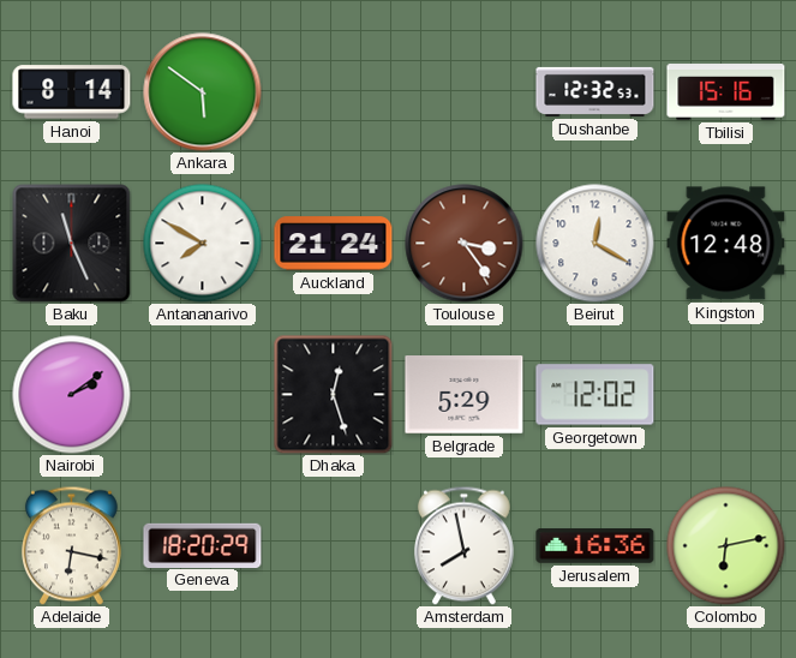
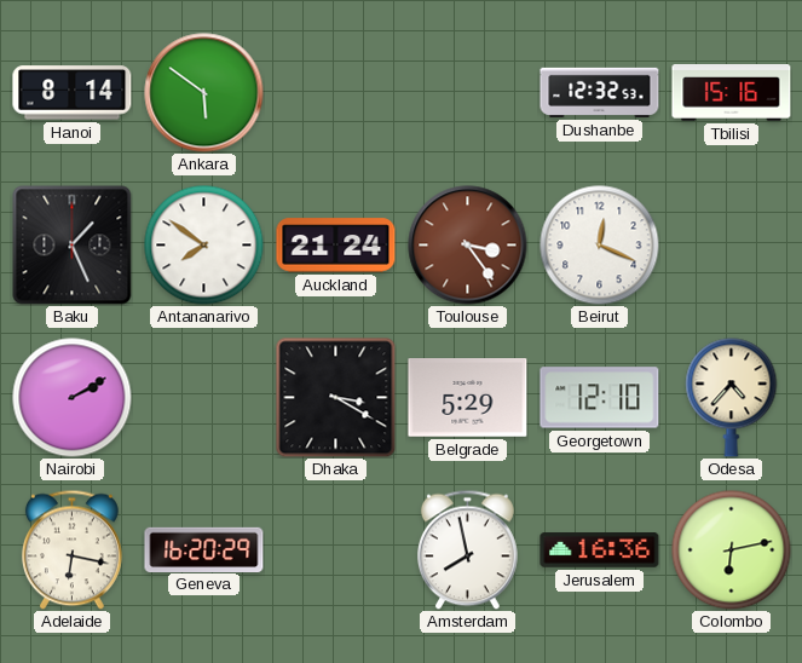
Baku: 11:26 -> 1:26 (73, 246)
Antananarivo: 7:50 -> 7:51 (204, 246)
Beirut: 12:20 -> 12:19 (600, 246)
Kingston: 12:48 -> none (726, 244)
Nairobi: 2:09 -> 2:10 (73, 398)
Dhaka: 12:27 -> 3:20 (336, 398)
Georgetown: 12:02 -> 12:10 (600, 398)
Odesa: none -> 4:37 (732, 398)
Geneva: 18:20 -> 16:20 (204, 549)
